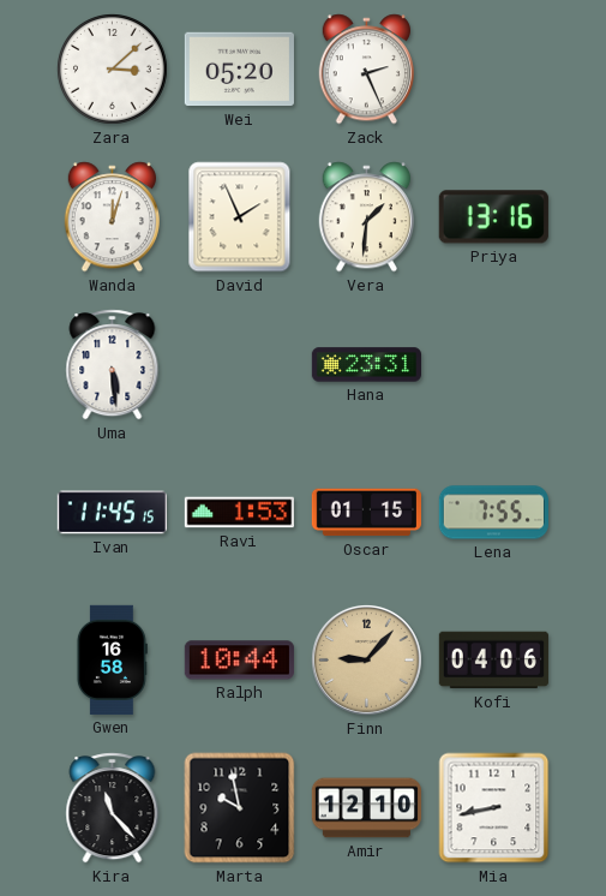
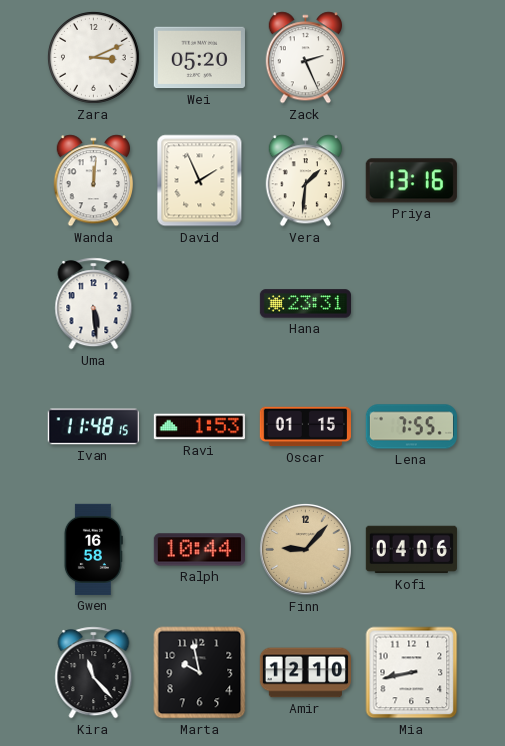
Zara: 3:08 -> 3:11 (94, 58)
Wanda: 12:03 -> 12:01 (93, 181)
Ivan: 11:45 -> 11:48 (93, 427)
